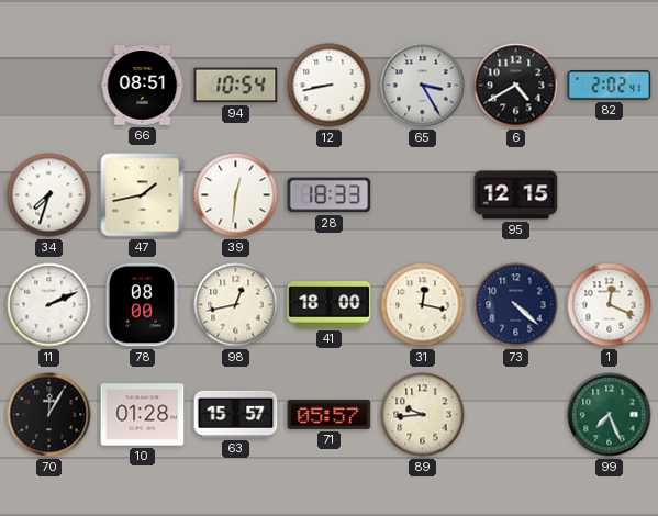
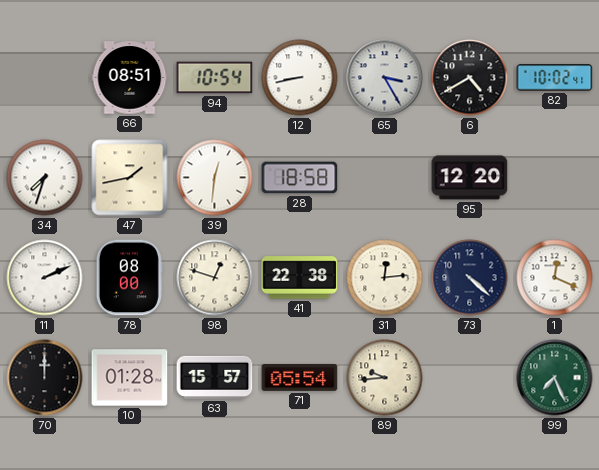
82: 2:02 -> 10:02 (555, 78)
28: 18:33 -> 18:58 (300, 178)
95: 12:15 -> 12:20 (470, 178)
98: 12:43 -> 12:48 (215, 278)
41: 18:00 -> 22:38 (300, 278)
31: 12:17 -> 12:14 (385, 278)
70: 12:05 -> 12:00 (45, 378)
71: 05:57 -> 05:54 (300, 377)
